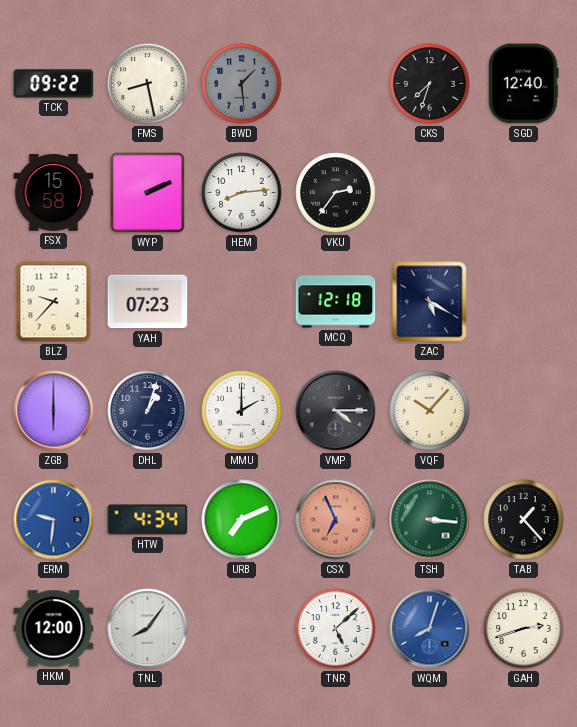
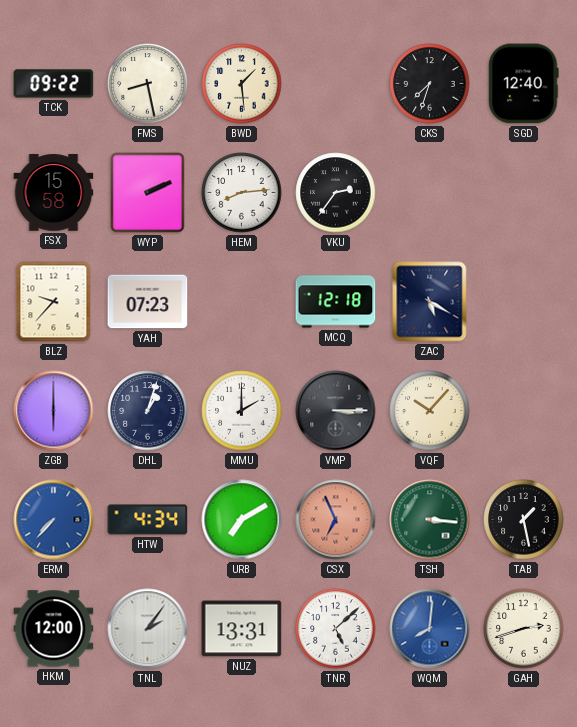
BWD dial: grey -> cream (242, 84)
VMP: 4:15 -> 3:15 (336, 411)
ERM: 9:31 -> 7:37 (54, 520)
URB: 7:11 -> 7:10 (242, 520)
TAB: 1:23 -> 1:28 (524, 520)
TNL: 8:06 -> 2:06 (148, 629)
NUZ: none -> 13:31 (242, 629)
WQM: 8:03 -> 8:01 (430, 629)
